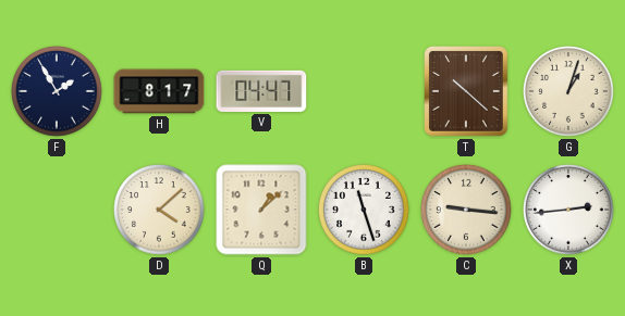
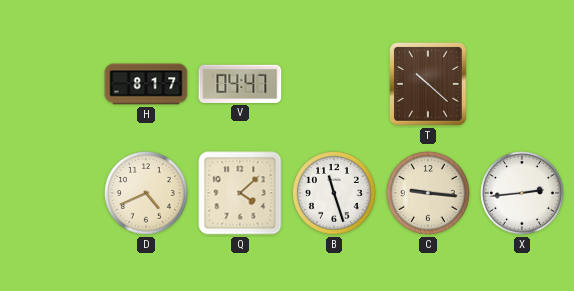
F: 1:55 -> none (57, 91)
G: 1:03 -> none (568, 91)
D: 4:08 -> 4:41 (146, 193)
Q: 1:08 -> 4:08 (240, 193)
